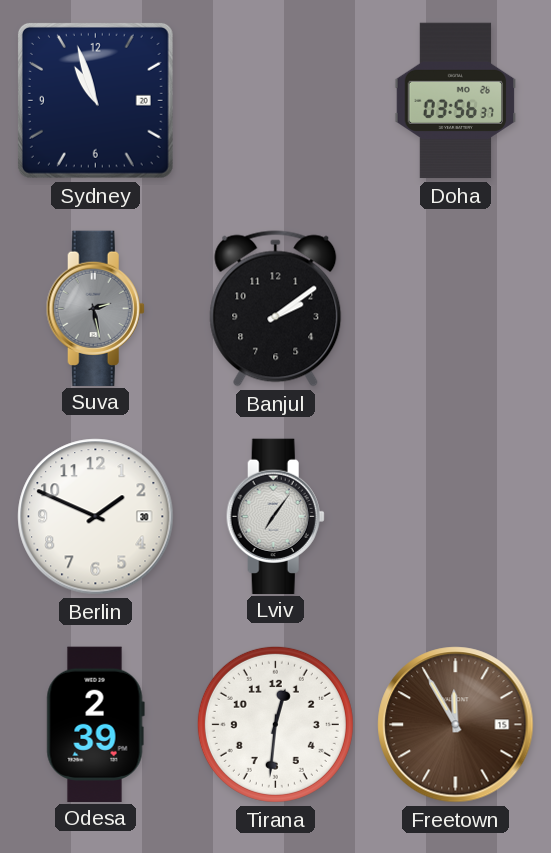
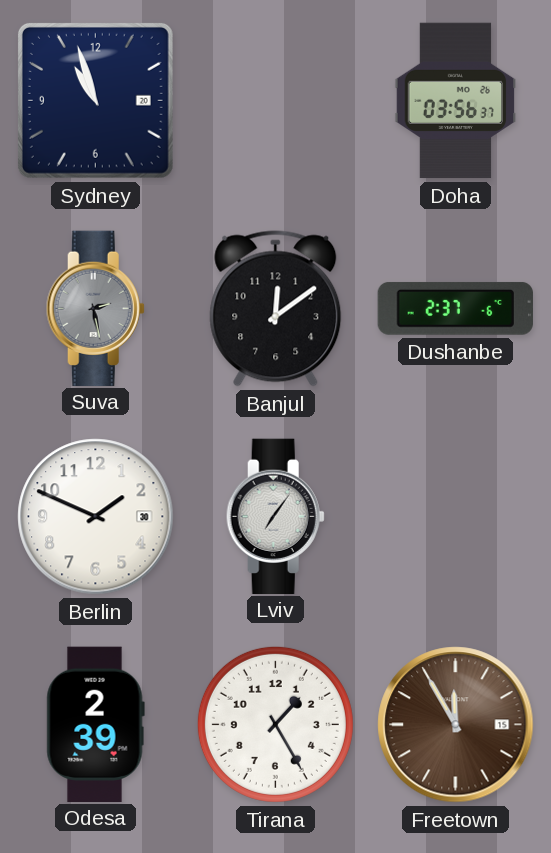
Banjul: 2:09 -> 12:09 (276, 309)
Dushanbe: none -> 2:37 (455, 308)
Tirana: 12:31 -> 1:25 (275, 724)
